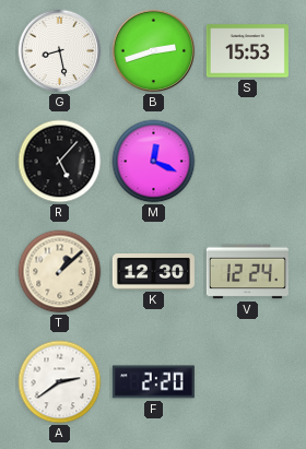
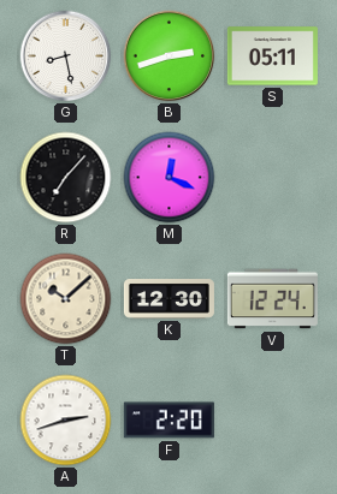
S: 15:53 -> 05:11 (272, 56)
R: 5:07 -> 7:07 (66, 178)
T: 1:08 -> 10:08 (66, 299)
A: 2:39 -> 2:42 (66, 421)
